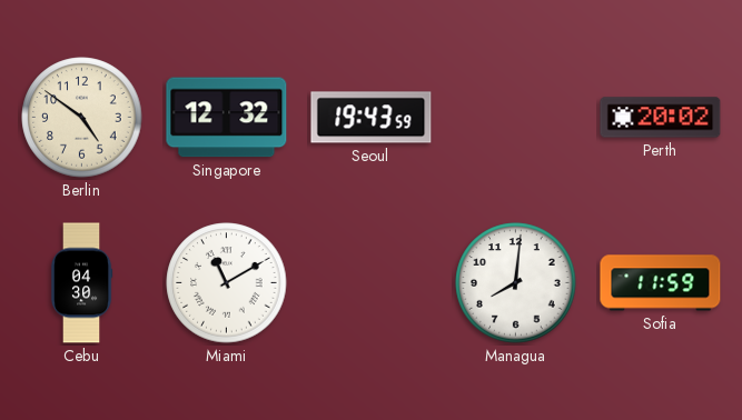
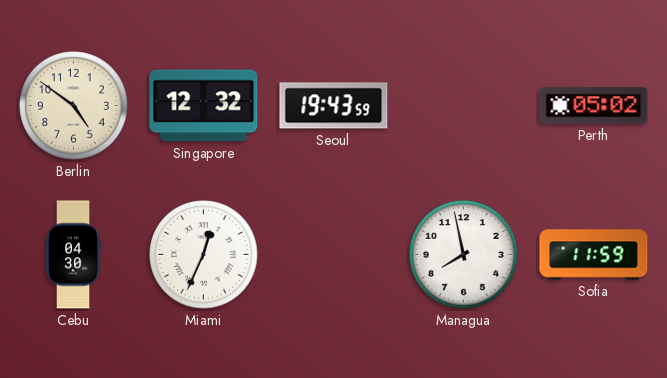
Perth: 20:02 -> 05:02 (594, 106)
Miami: 11:10 -> 12:34 (204, 255)
Managua: 8:01 -> 7:58 (464, 255)
